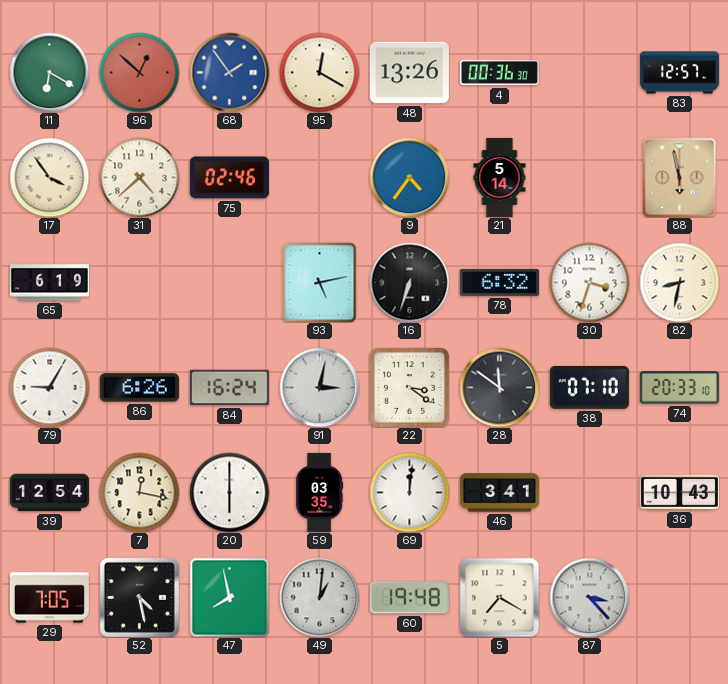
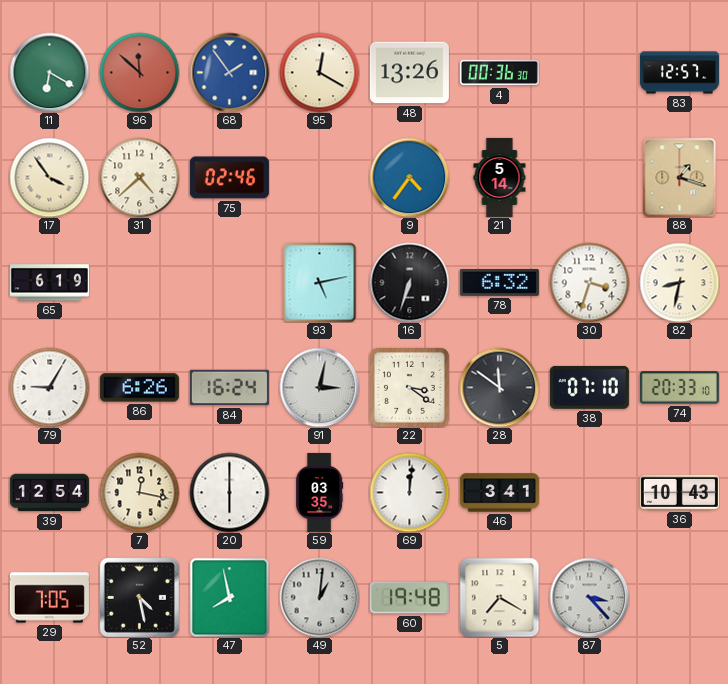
96: 12:52 -> 11:52 (139, 72)
88: 5:58 -> 1:18 (680, 177)
